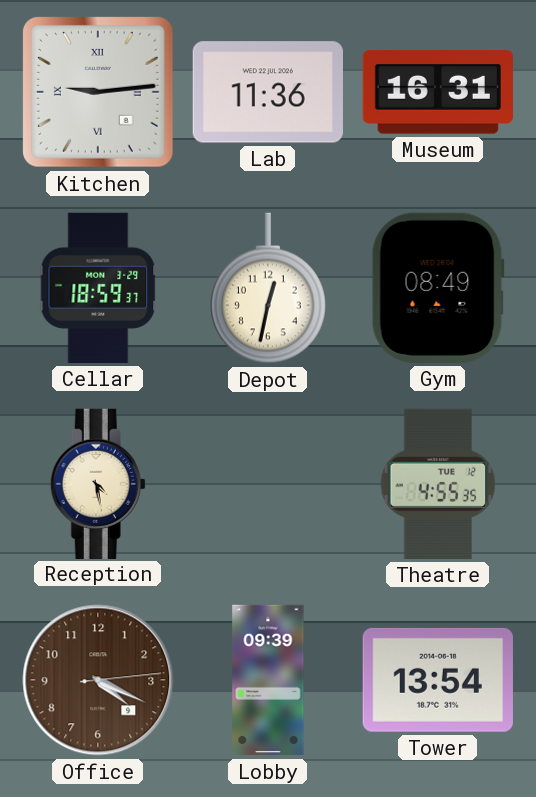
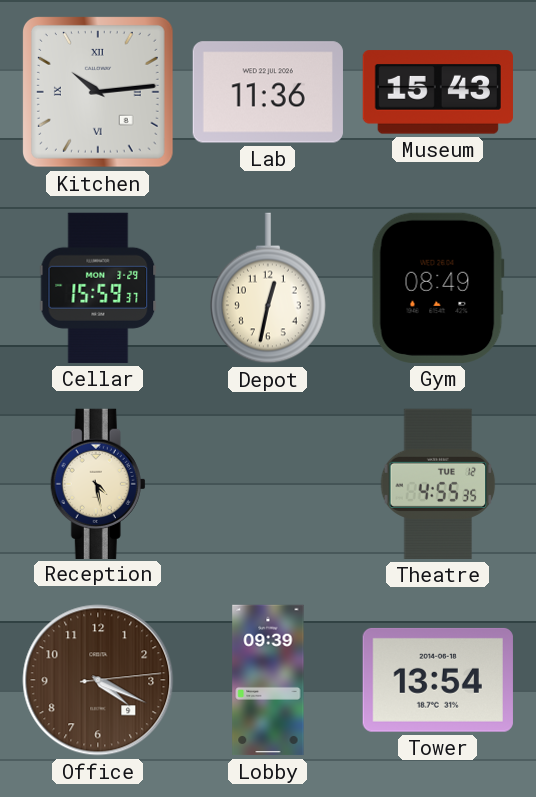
Kitchen: 9:14 -> 10:14 (98, 92)
Museum: 16:31 -> 15:43 (438, 92)
Cellar: 18:59 -> 15:59 (98, 288)
